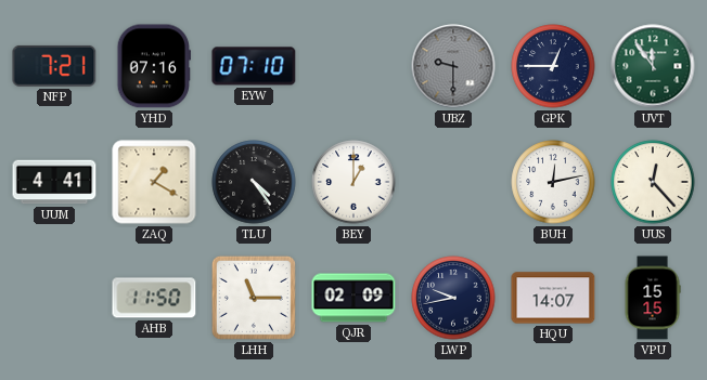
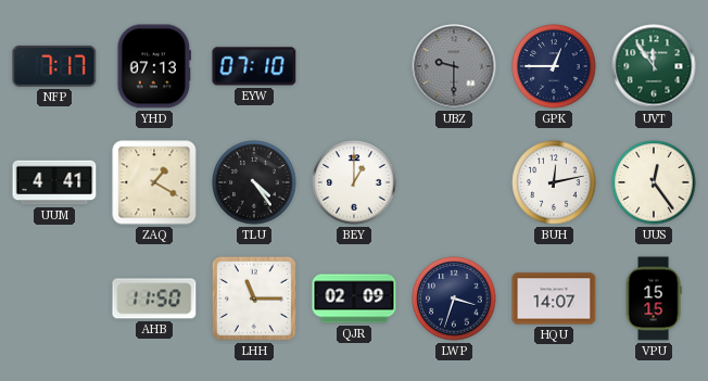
NFP: 7:21 -> 7:17 (54, 66)
YHD: 07:16 -> 07:13 (154, 66)
UUS: 12:23 -> 12:24 (654, 182)
LWP: 9:43 -> 3:33 (454, 299)
